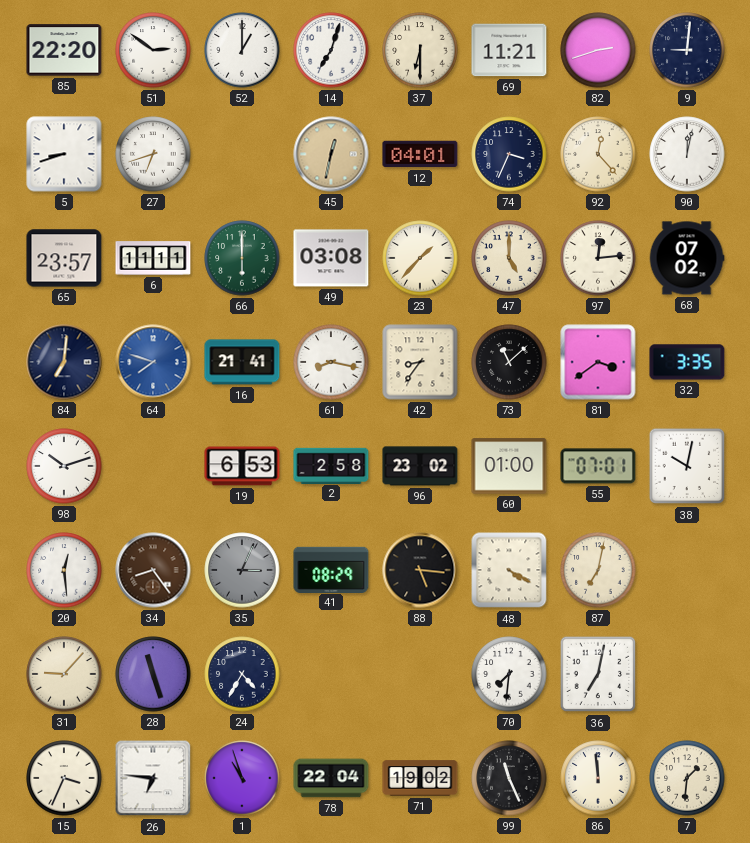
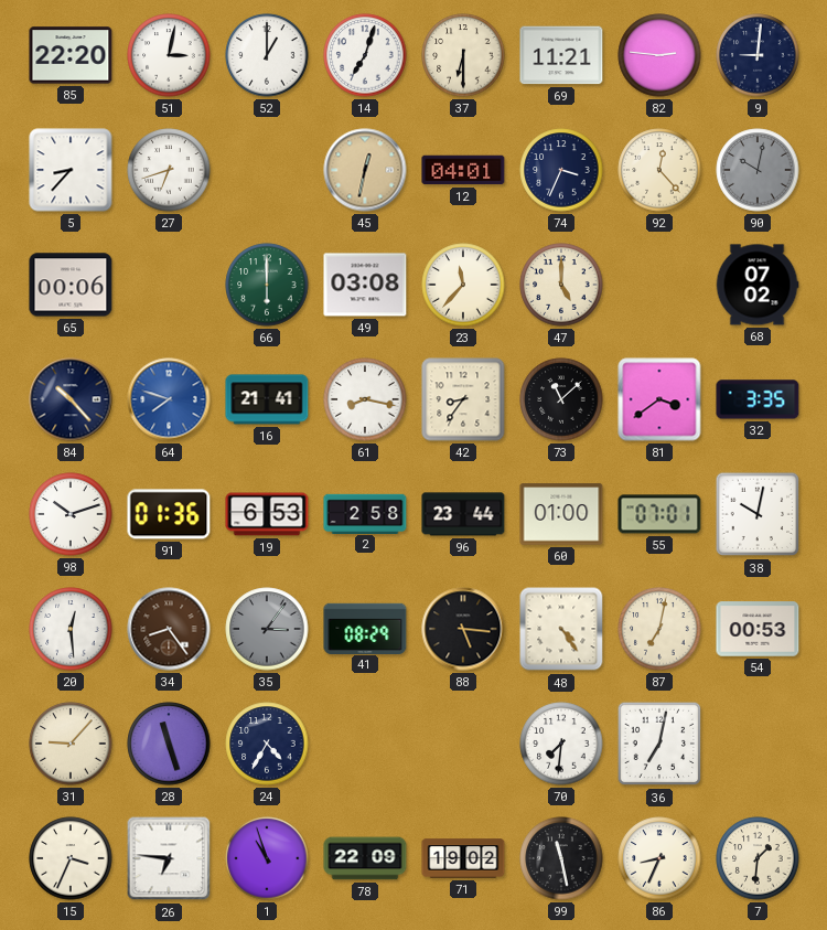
51: 2:51 -> 3:02 (169, 55)
82: 2:42 -> 2:46 (659, 55)
5: 8:42 -> 8:37 (71, 170)
90: 12:02 -> 10:02 (758, 170)
90 dial: white -> grey (758, 170)
65: 23:57 -> 00:06 (71, 285)
6: 11:11 -> none (153, 258)
23: 1:37 -> 11:37 (463, 285)
97: 12:14 -> none (598, 258)
84: 7:01 -> 10:23 (71, 399)
91: none -> 01:36 (169, 514)
96: 23:02 -> 23:44 (463, 514)
35: 3:04 -> 3:06 (267, 629)
48: 4:20 -> 4:24 (561, 629)
54: none -> 00:53 (758, 629)
78: 22:04 -> 22:09 (365, 858)
99: 11:26 -> 11:28 (561, 858)
86: 11:59 -> 8:34 (659, 858)
